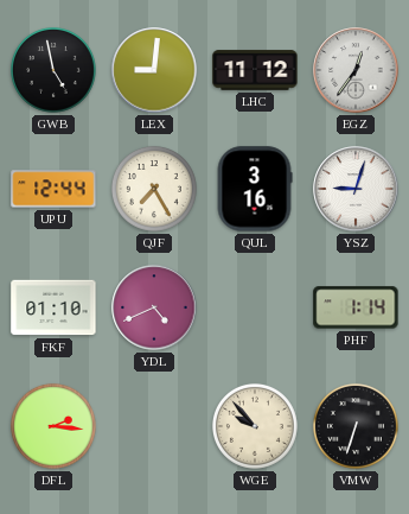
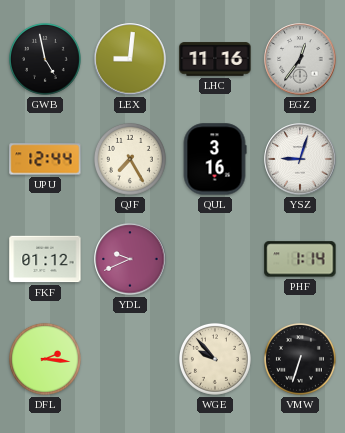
LHC: 11:12 -> 11:16 (215, 59)
FKF: 01:10 -> 01:12 (45, 259)
YDL: 4:41 -> 9:41 (130, 259)
